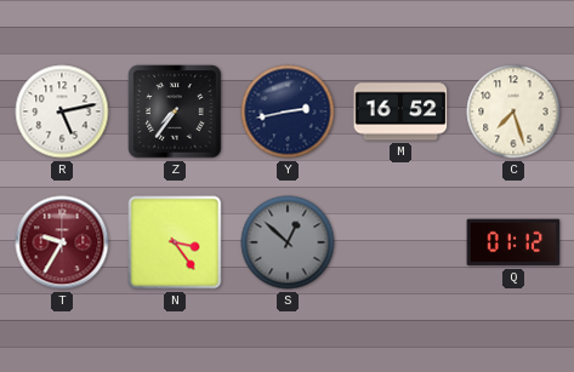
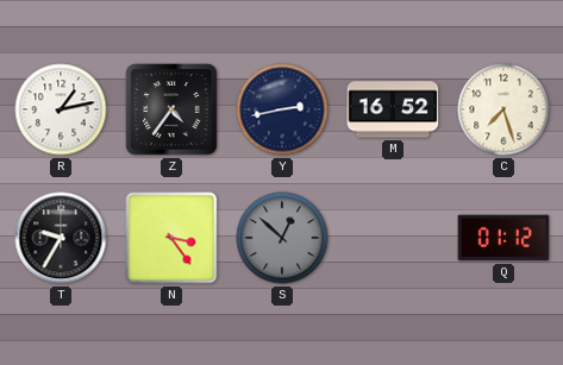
R: 5:13 -> 1:13 (61, 109)
Z: 7:36 -> 4:36 (171, 109)
T dial: burgundy -> black (61, 238)
